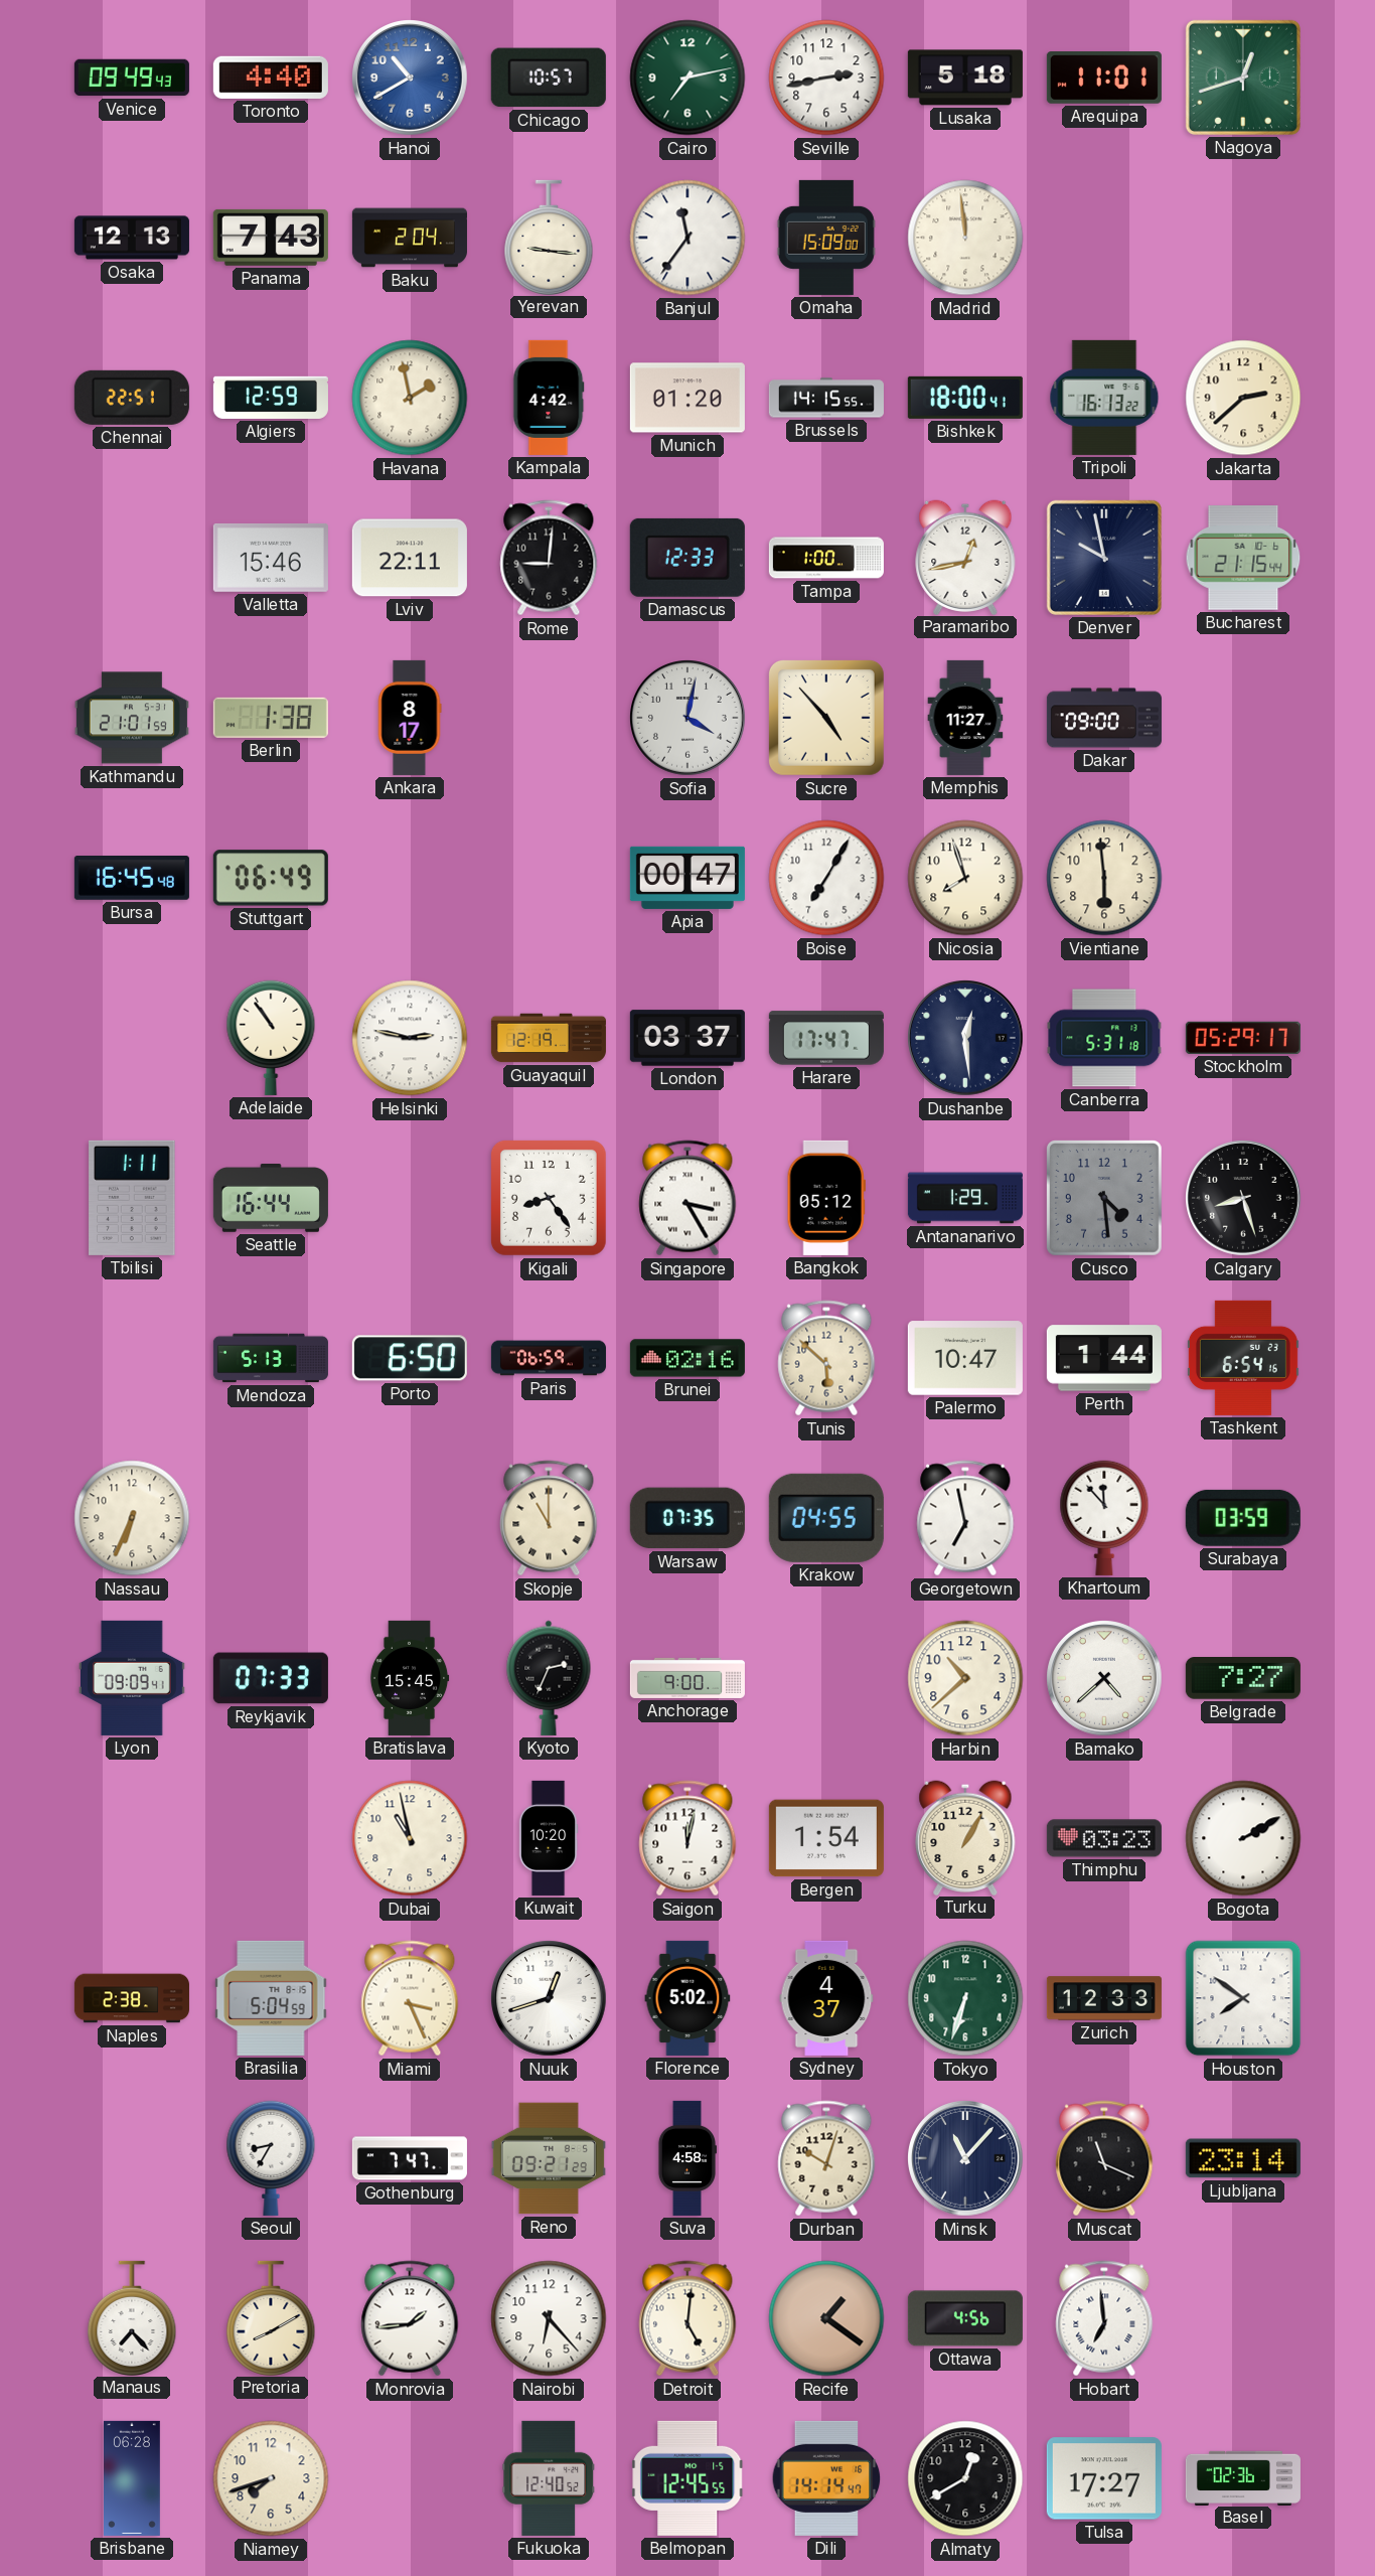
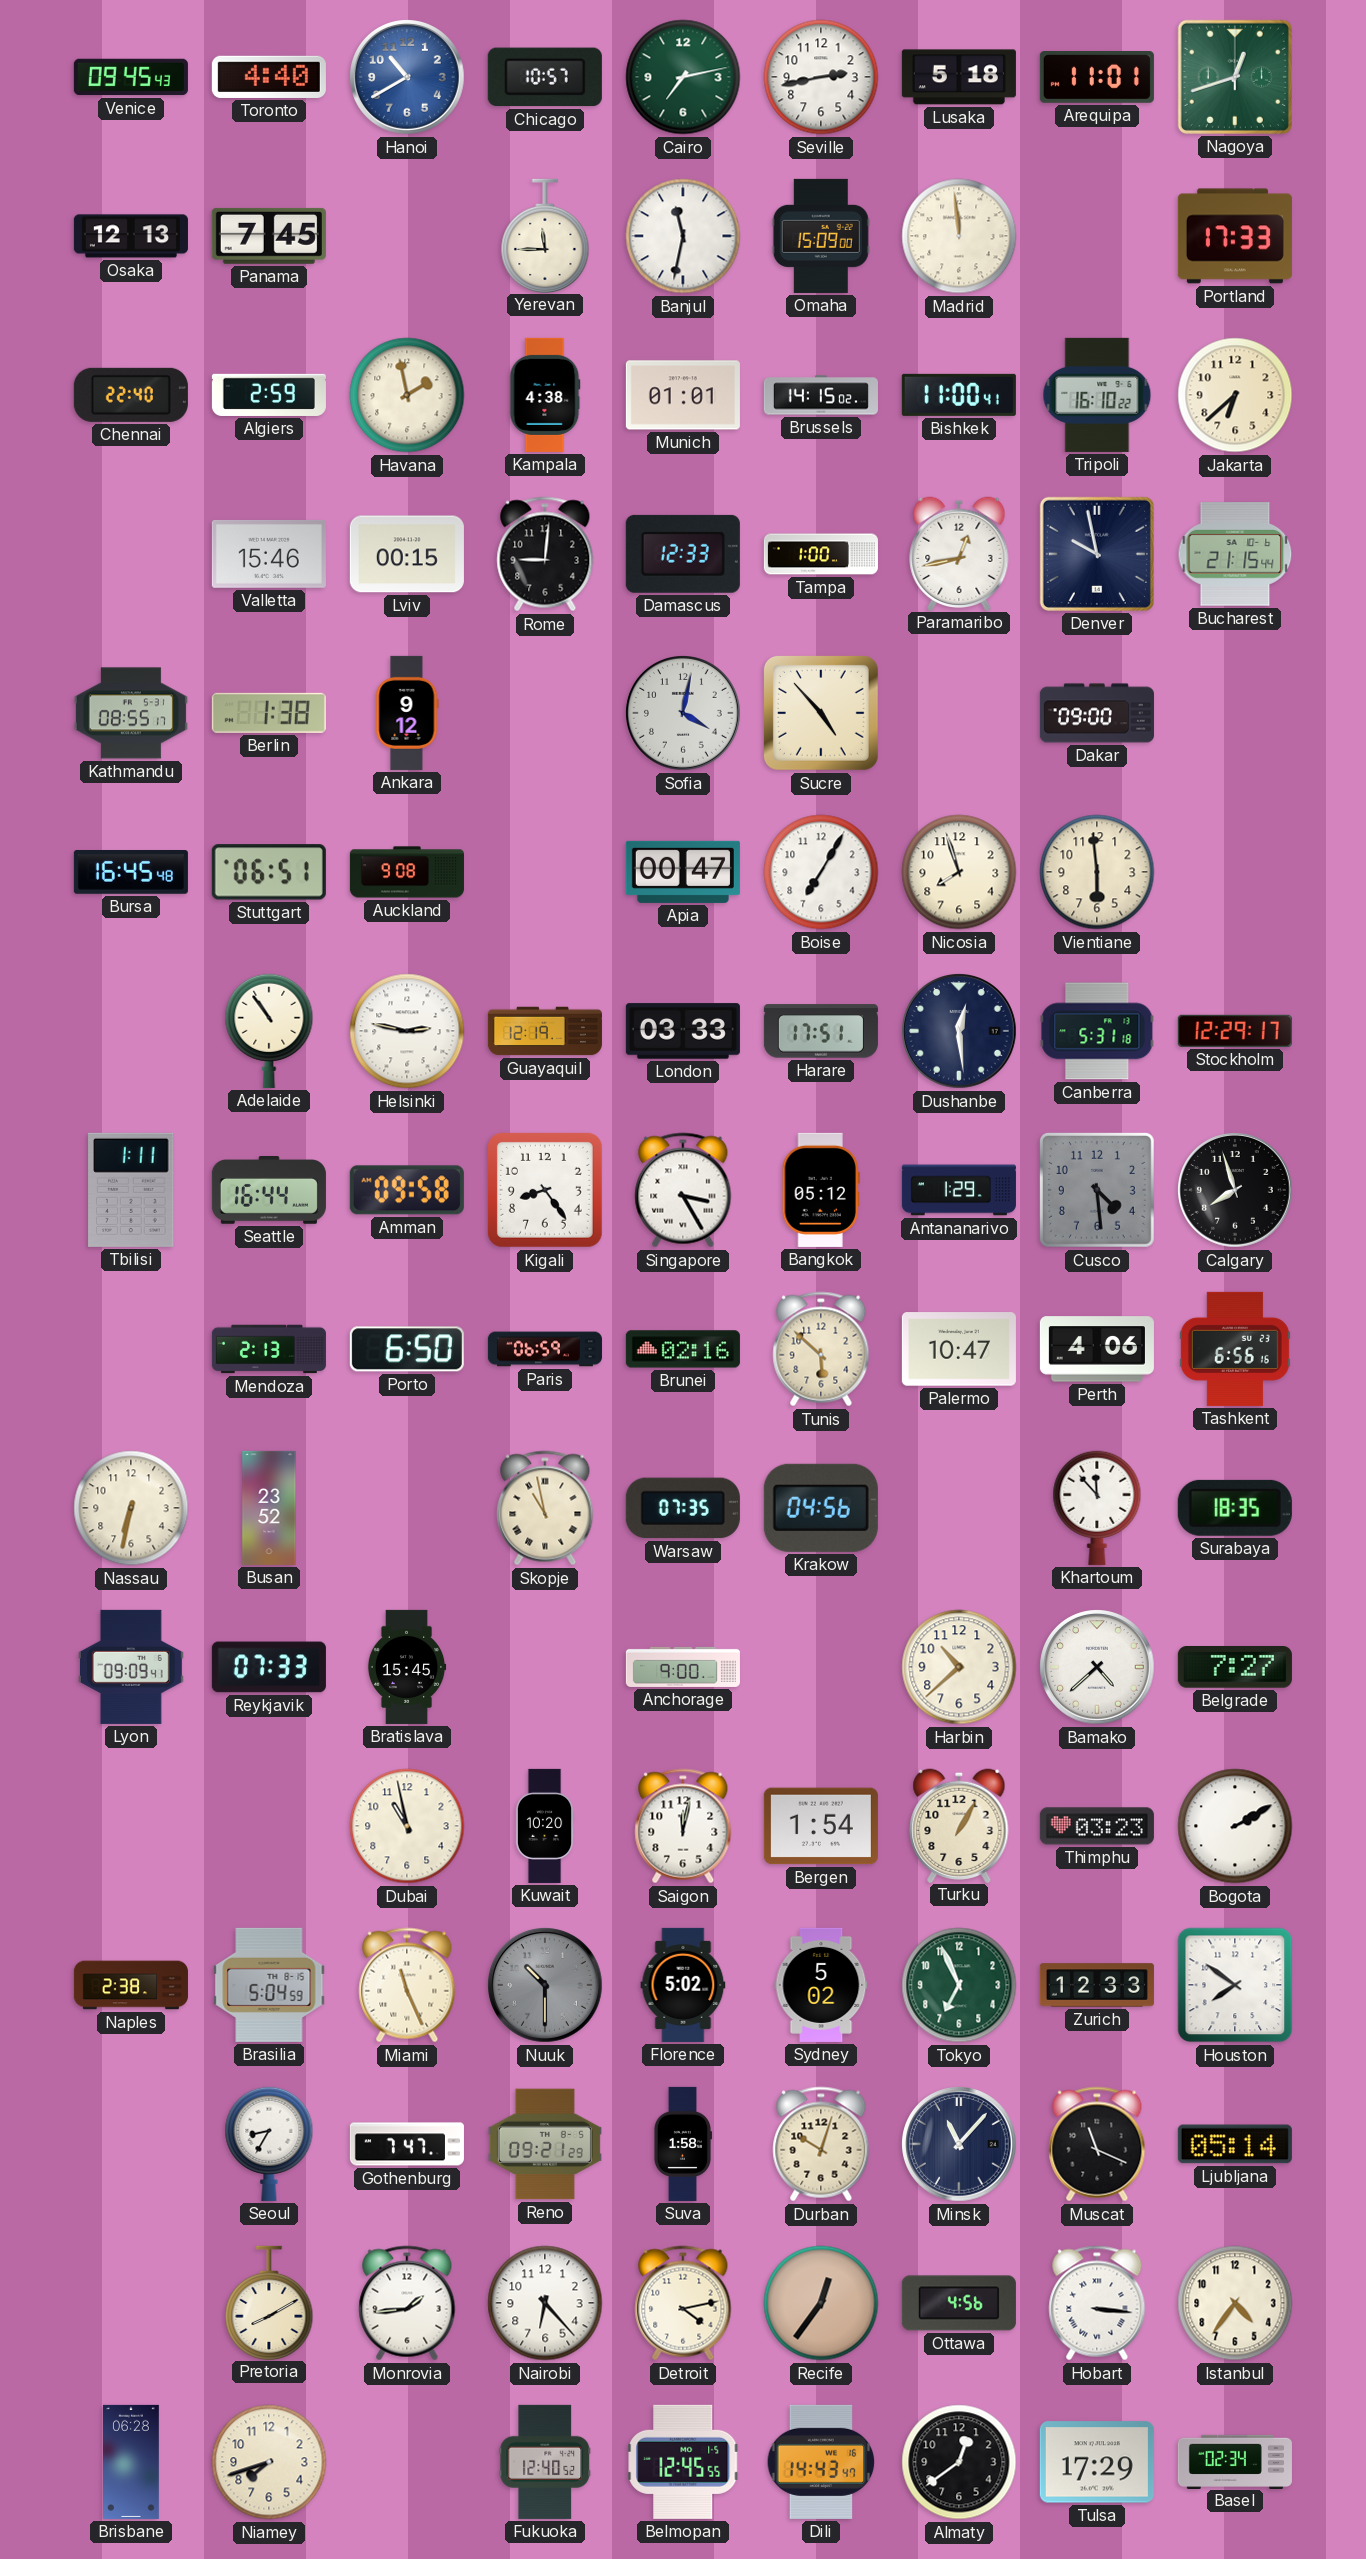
Venice: 09:49 -> 09:45 (131, 77)
Panama: 7:43 -> 7:45 (269, 236)
Baku: 2:04 -> none (410, 238)
Yerevan: 9:16 -> 11:45 (545, 235)
Banjul: 11:36 -> 11:32 (683, 236)
Portland: none -> 17:33 (1235, 236)
Chennai: 22:51 -> 22:40 (131, 395)
Algiers: 12:59 -> 2:59 (269, 395)
Kampala: 4:42 -> 4:38 (545, 395)
Munich: 01:20 -> 01:01 (683, 395)
Brussels: 14:15:55 -> 14:15:02 (821, 395)
Bishkek: 18:00 -> 11:00 (959, 395)
Tripoli: 16:13 -> 16:10 (1097, 395)
Jakarta: 2:38 -> 6:38 (1235, 395)
Lviv: 22:11 -> 00:15 (407, 554)
Kathmandu: 21:01 -> 08:55 (131, 713)
Ankara: 8:17 -> 9:12 (407, 713)
Memphis: 11:27 -> none (965, 718)
Stuttgart: 06:49 -> 06:51 (269, 872)
Auckland: none -> 9:08 (407, 872)
London: 03:37 -> 03:33 (683, 1031)
Harare: 17:47 -> 17:51 (821, 1031)
Stockholm: 05:29 -> 12:29 (1235, 1031)
Amman: none -> 09:58 (407, 1190)
Calgary: 8:27 -> 7:57 (1236, 1191)
Mendoza: 5:13 -> 2:13 (269, 1349)
Perth: 1:44 -> 4:06 (1097, 1349)
Tashkent: 6:54 -> 6:56 (1235, 1349)
Nassau: 6:34 -> 6:32 (131, 1508)
Busan: none -> 23:52 (269, 1508)
Skopje: 11:00 -> 10:58 (545, 1508)
Krakow: 04:55 -> 04:56 (821, 1508)
Georgetown: 6:58 -> none (965, 1518)
Surabaya: 03:59 -> 18:35 (1235, 1508)
Kyoto: 2:34 -> none (549, 1678)
Miami: 3:26 -> 11:26 (407, 1985)
Nuuk: 12:42 -> 10:30 (546, 1986)
Nuuk dial: white -> grey (546, 1986)
Sydney: 4:37 -> 5:02 (821, 1985)
Tokyo: 6:33 -> 6:56 (959, 1985)
Suva: 4:58 -> 1:58 (682, 2144)
Ljubljana: 23:14 -> 05:14 (1235, 2144)
Manaus: 7:23 -> none (132, 2317)
Detroit: 5:01 -> 4:13 (683, 2303)
Recife: 1:21 -> 12:36 (821, 2303)
Hobart: 6:59 -> 3:16 (1097, 2303)
Istanbul: none -> 4:36 (1235, 2303)
Dili: 14:14 -> 14:43 (821, 2462)
Almaty: 12:40 -> 12:39 (959, 2462)
Tulsa: 17:27 -> 17:29 (1097, 2462)
Basel: 02:36 -> 02:34 (1235, 2461)
